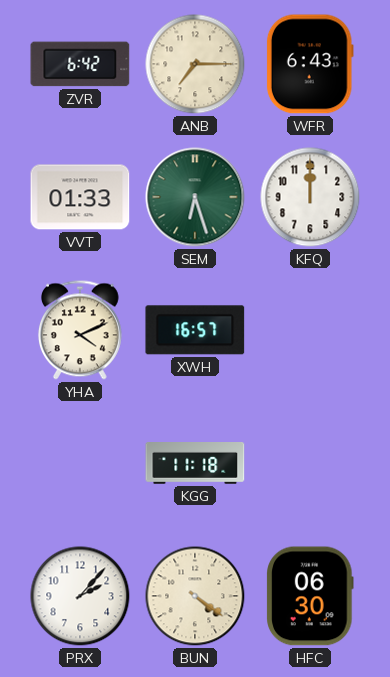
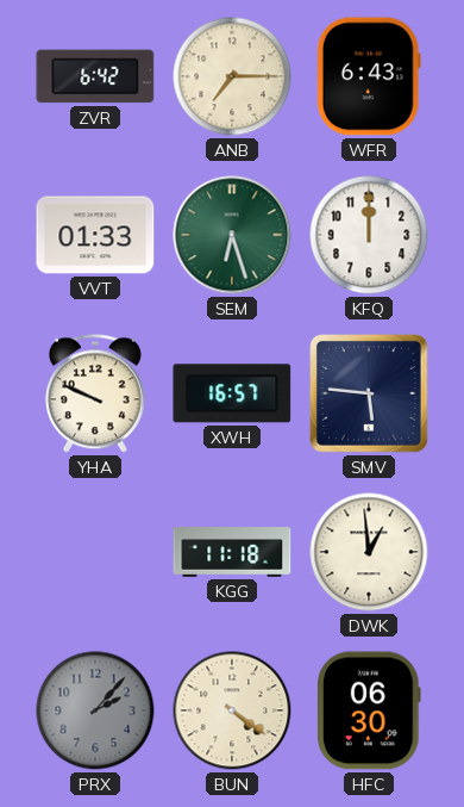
YHA: 4:11 -> 9:49 (95, 393)
SMV: none -> 5:46 (370, 395)
DWK: none -> 12:59 (369, 552)
PRX dial: white -> grey (95, 710)
